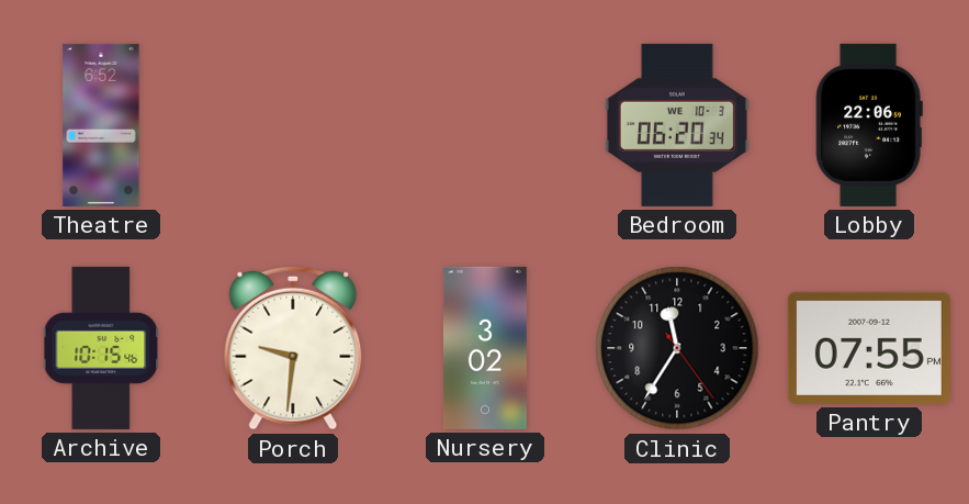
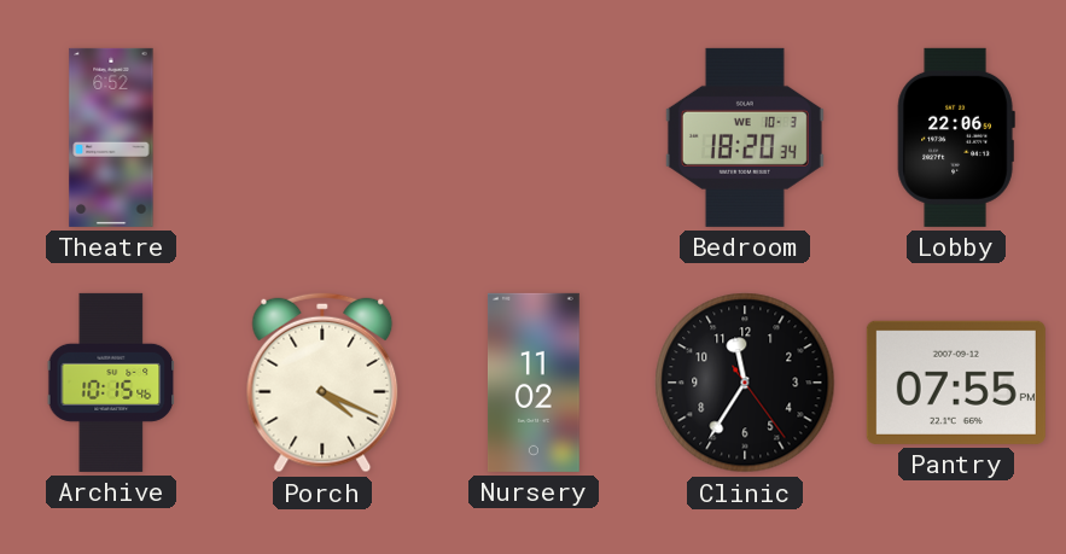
Bedroom: 06:20 -> 18:20 (745, 138)
Porch: 9:31 -> 4:19 (322, 383)
Nursery: 3:02 -> 11:02 (534, 383)
